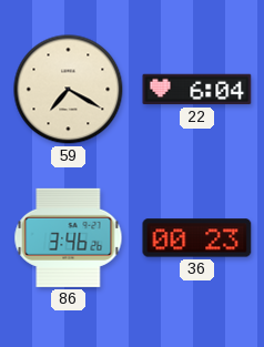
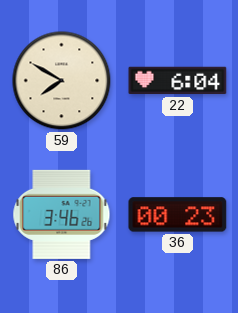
59: 7:20 -> 7:50 (62, 81)
